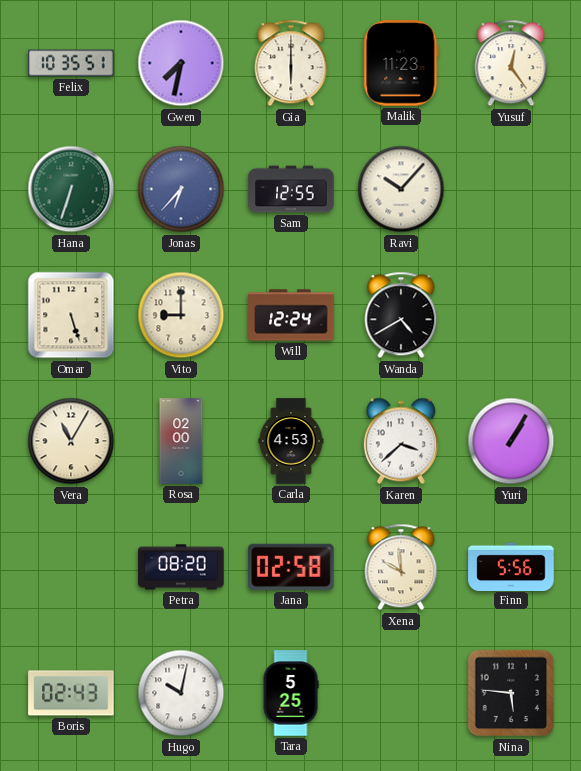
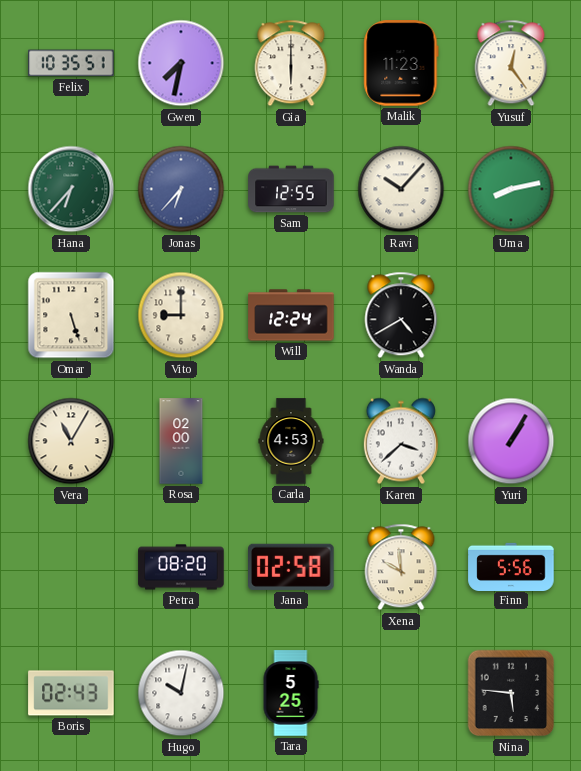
Hana: 6:33 -> 6:37 (71, 189)
Uma: none -> 8:13 (511, 189)
